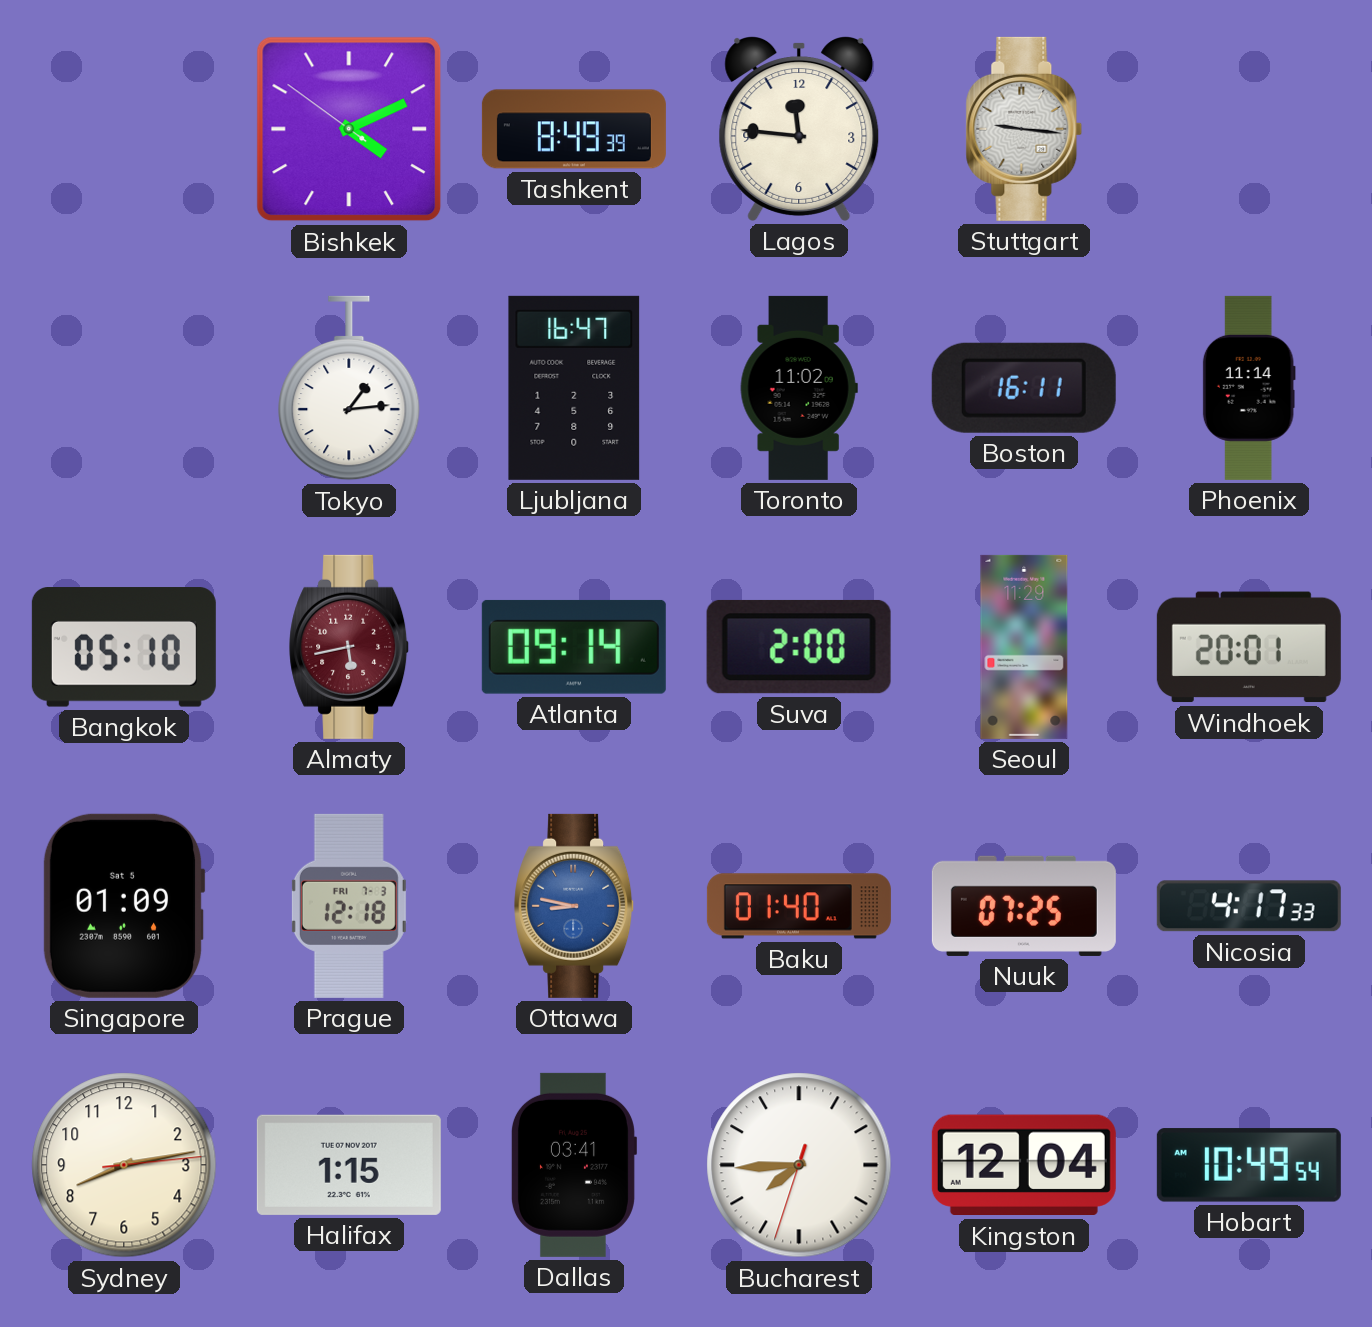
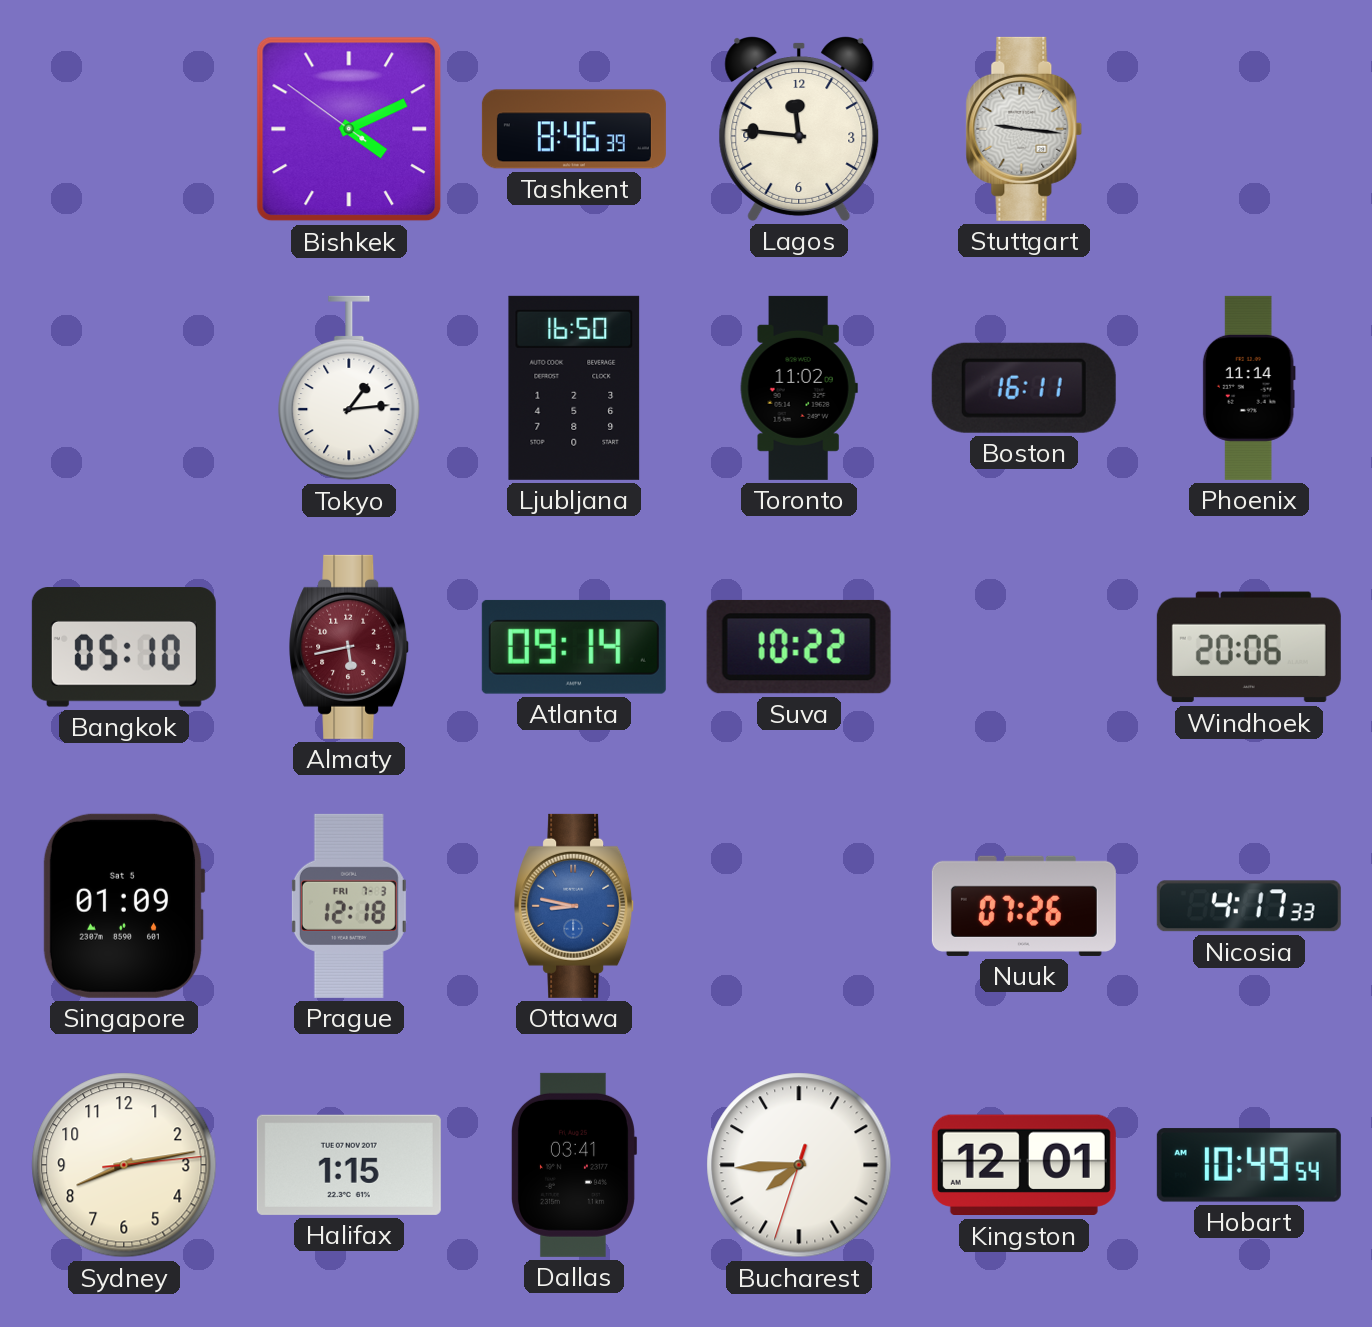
Tashkent: 8:49 -> 8:46 (574, 129)
Ljubljana: 16:47 -> 16:50 (574, 388)
Suva: 2:00 -> 10:22 (799, 647)
Seoul: 11:29 -> none (1024, 647)
Windhoek: 20:01 -> 20:06 (1249, 647)
Baku: 01:40 -> none (799, 906)
Nuuk: 07:25 -> 07:26 (1024, 906)
Kingston: 12:04 -> 12:01 (1024, 1165)
